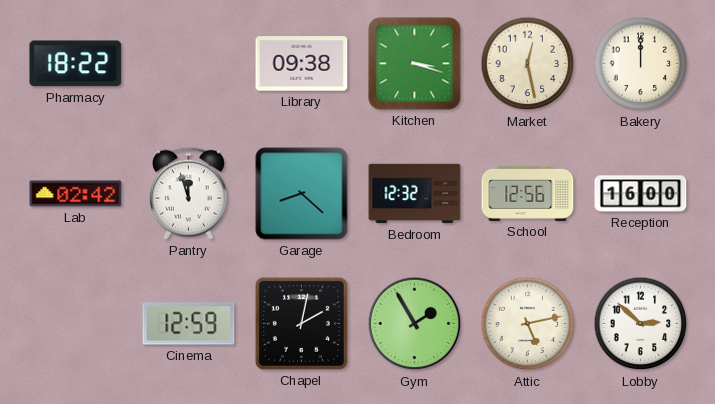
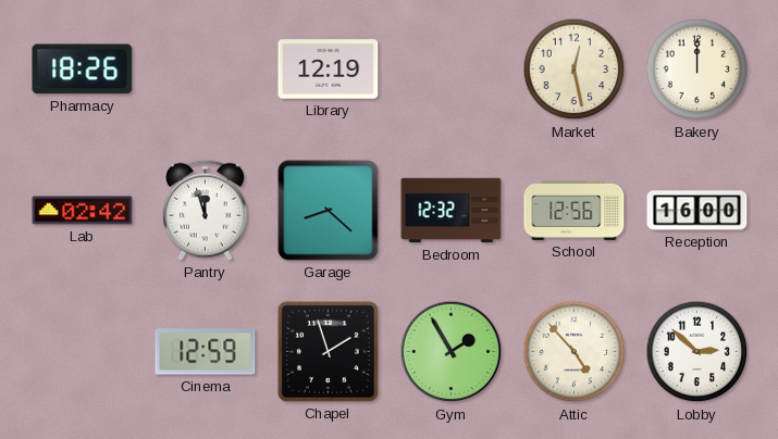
Pharmacy: 18:22 -> 18:26 (83, 70)
Library: 09:38 -> 12:19 (329, 70)
Kitchen: 3:18 -> none (415, 64)
Chapel: 2:02 -> 1:57 (328, 351)
Attic: 5:13 -> 4:53 (575, 352)
